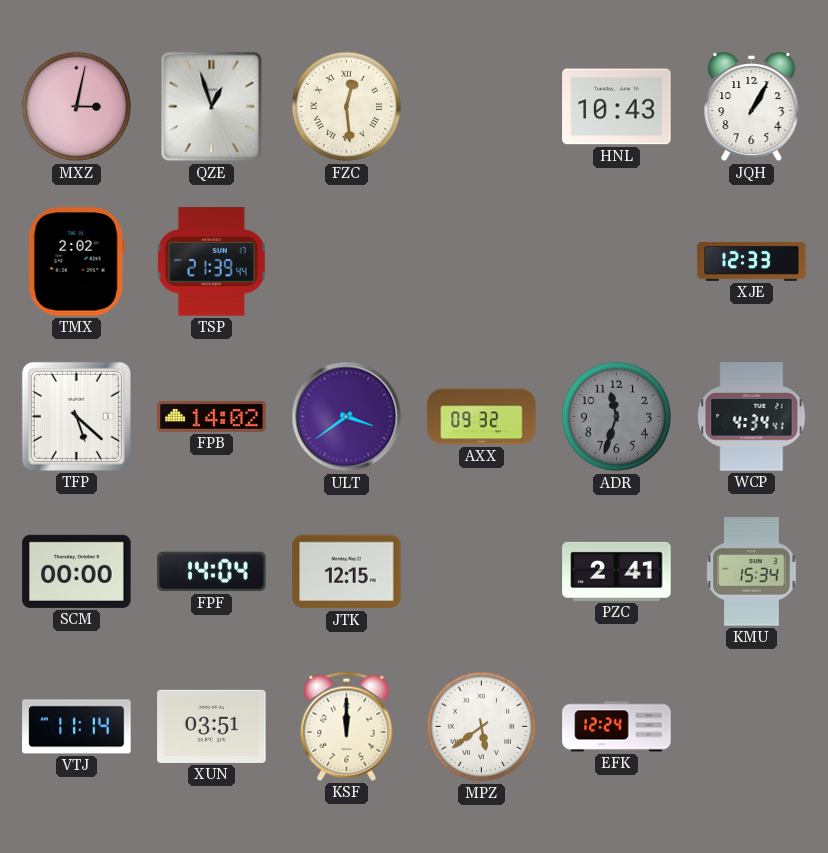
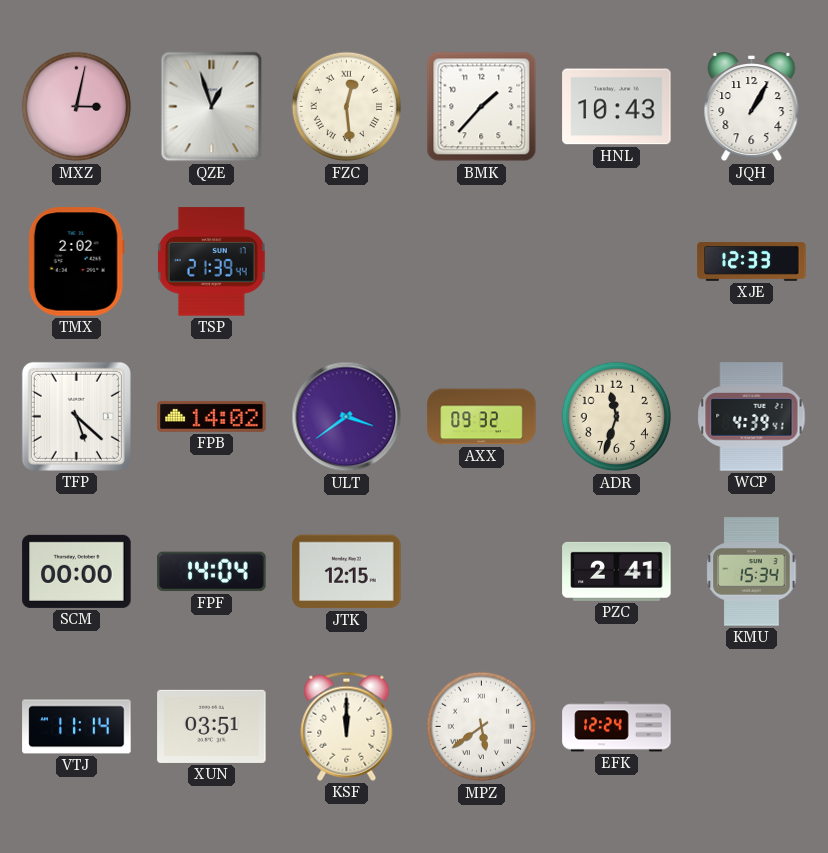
BMK: none -> 1:37 (482, 107)
ADR dial: grey -> cream (617, 417)
WCP: 4:34 -> 4:39 (752, 417)
